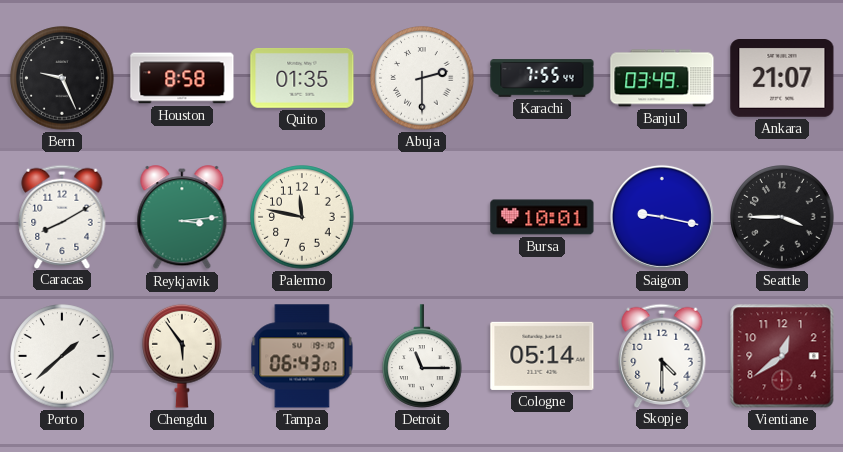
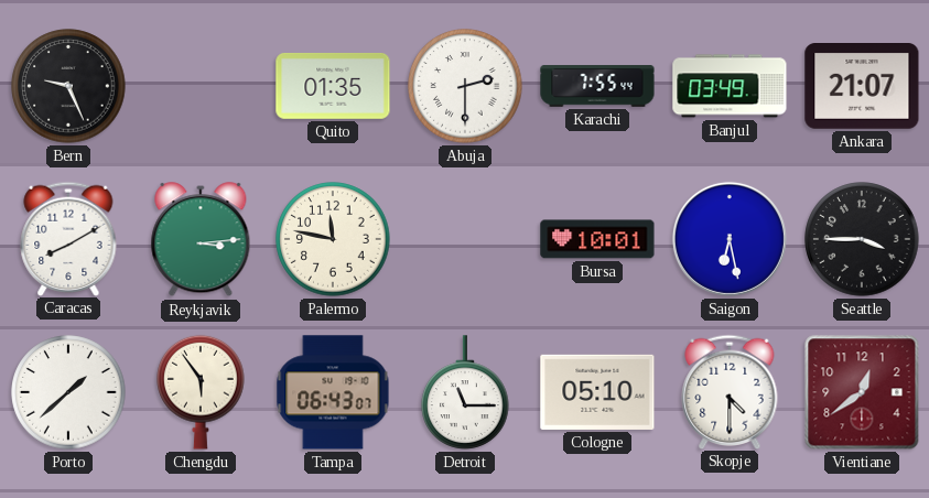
Houston: 8:58 -> none (182, 78)
Saigon: 9:17 -> 6:28 (730, 239)
Cologne: 05:14 -> 05:10 (597, 392)
